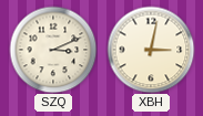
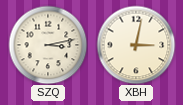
SZQ: 3:11 -> 3:13 (48, 45)
